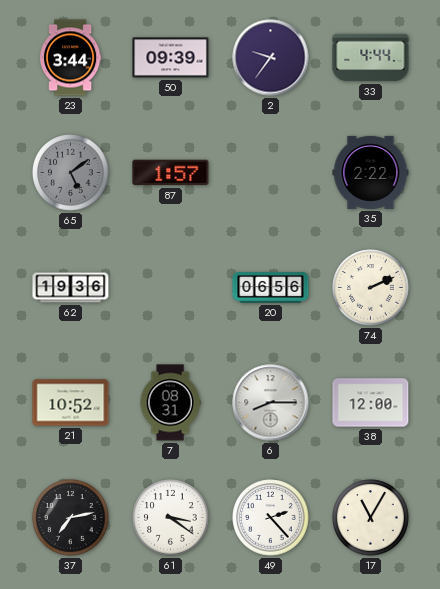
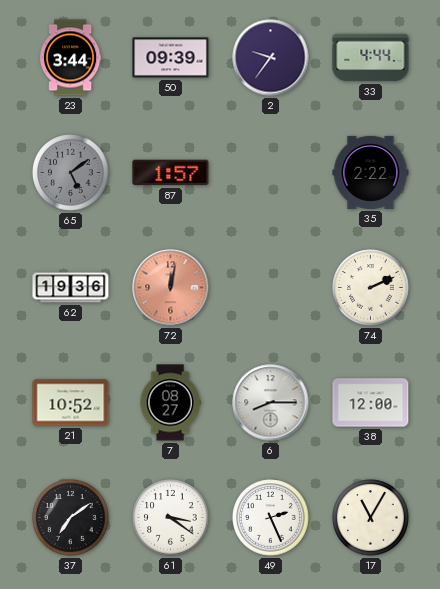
72: none -> 12:02 (171, 288)
20: 06:56 -> none (271, 288)
7: 08:31 -> 08:27 (170, 403)
37: 7:13 -> 7:09 (71, 518)
49: 2:23 -> 2:26 (271, 518)
